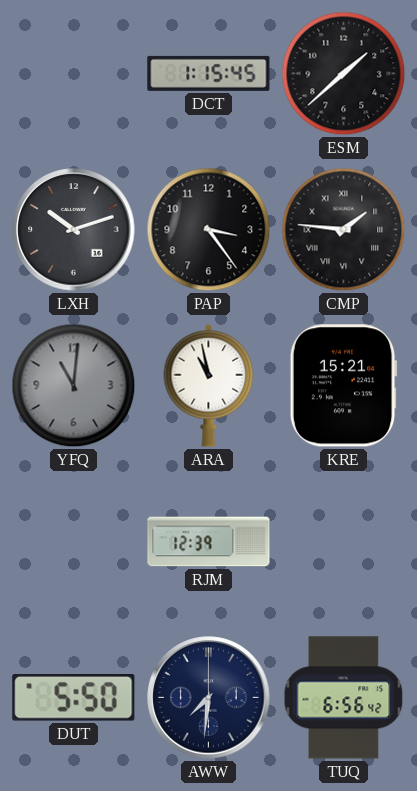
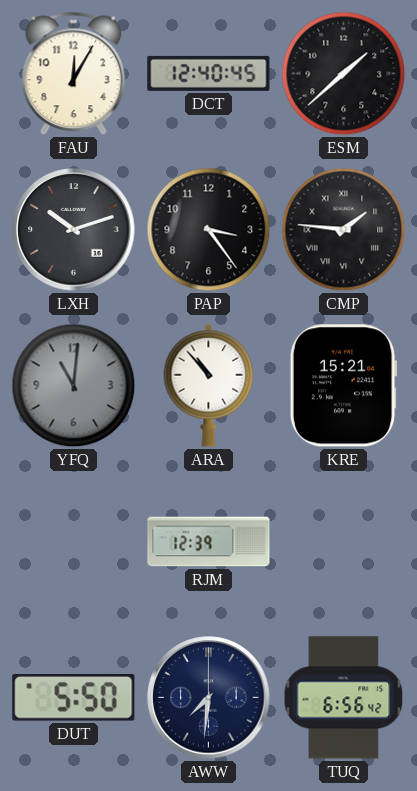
FAU: none -> 12:05 (74, 74)
DCT: 1:15 -> 12:40 (209, 73)
ARA: 10:58 -> 10:53 (209, 385)
